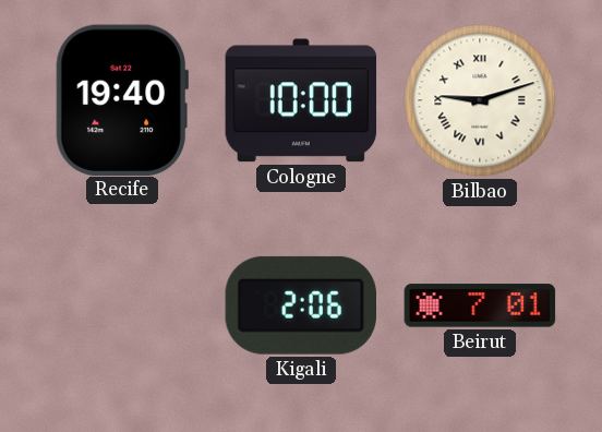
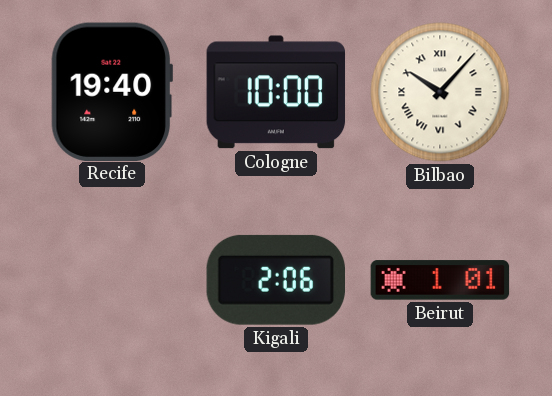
Bilbao: 9:12 -> 10:07 (440, 92)
Beirut: 7:01 -> 1:01 (440, 280)
